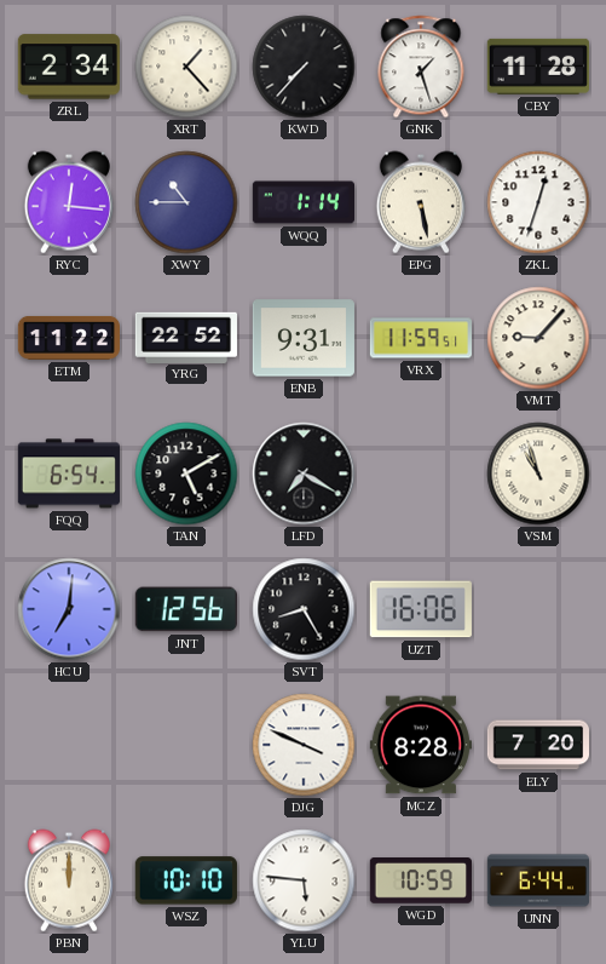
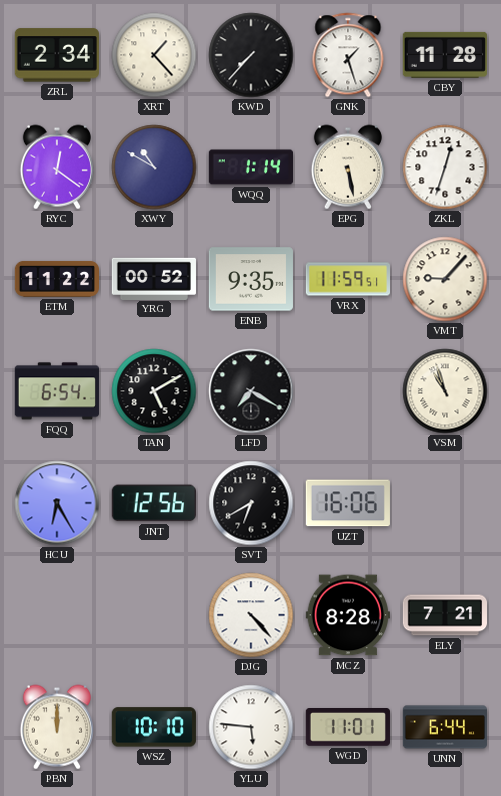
RYC: 12:16 -> 12:21 (57, 167)
XWY: 10:45 -> 10:50 (154, 167)
YRG: 22:52 -> 00:52 (154, 278)
ENB: 9:31 -> 9:35 (251, 279)
HCU: 7:01 -> 6:25 (57, 503)
SVT: 8:25 -> 6:40 (251, 503)
DJG: 3:49 -> 4:23 (251, 615)
ELY: 7:20 -> 7:21 (444, 615)
WGD: 10:59 -> 11:01 (348, 728)
